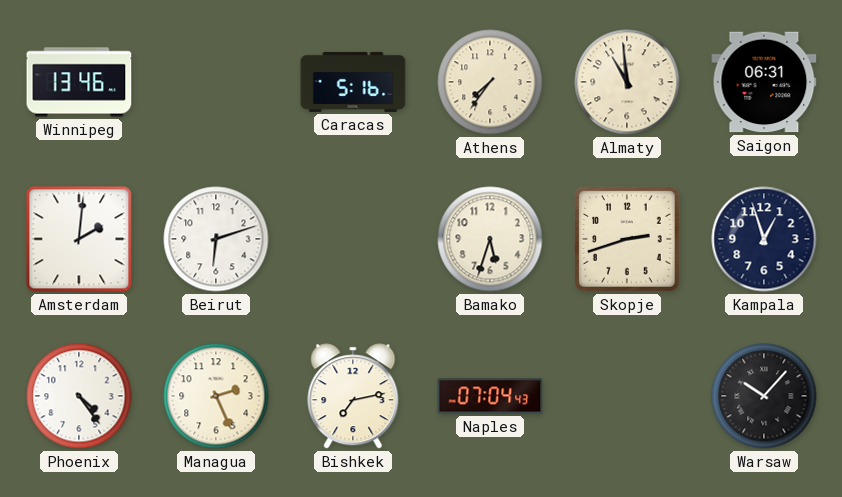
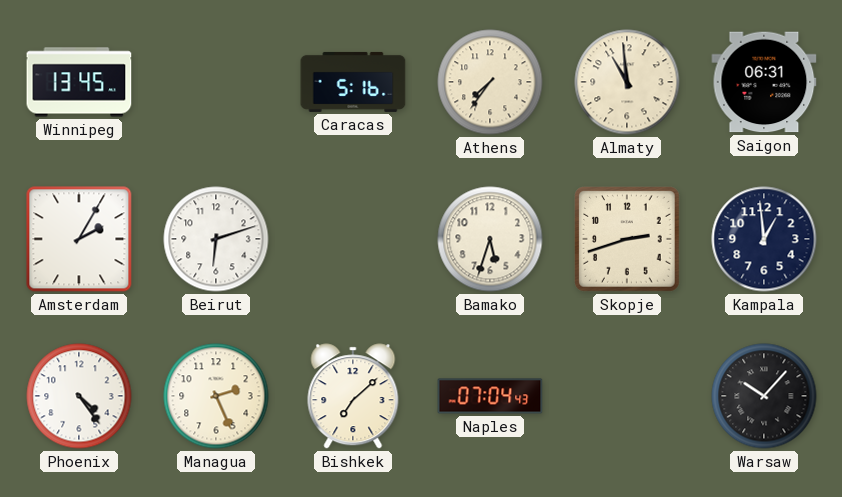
Winnipeg: 13:46 -> 13:45 (79, 82)
Amsterdam: 2:01 -> 2:05 (79, 239)
Kampala: 12:57 -> 12:59 (764, 239)
Bishkek: 7:13 -> 7:08 (353, 396)
